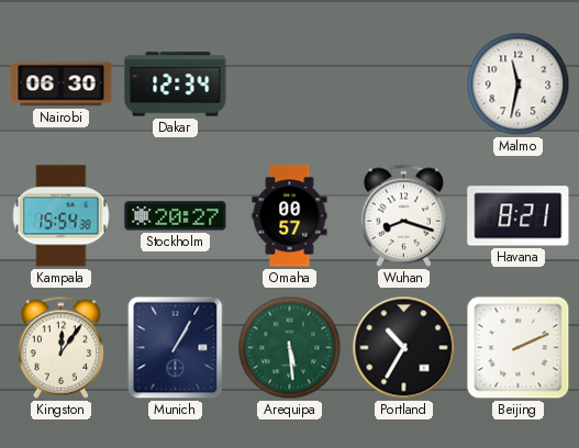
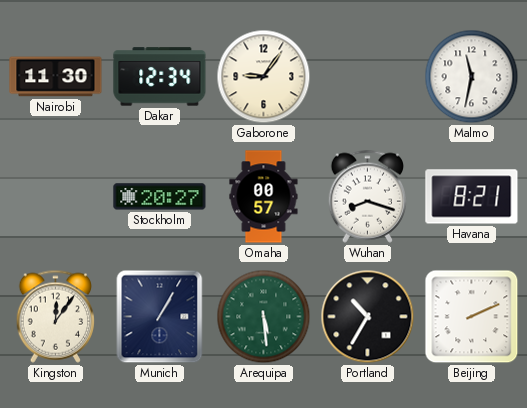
Nairobi: 06:30 -> 11:30 (56, 77)
Gaborone: none -> 9:06 (264, 77)
Kampala: 15:54 -> none (62, 216)
